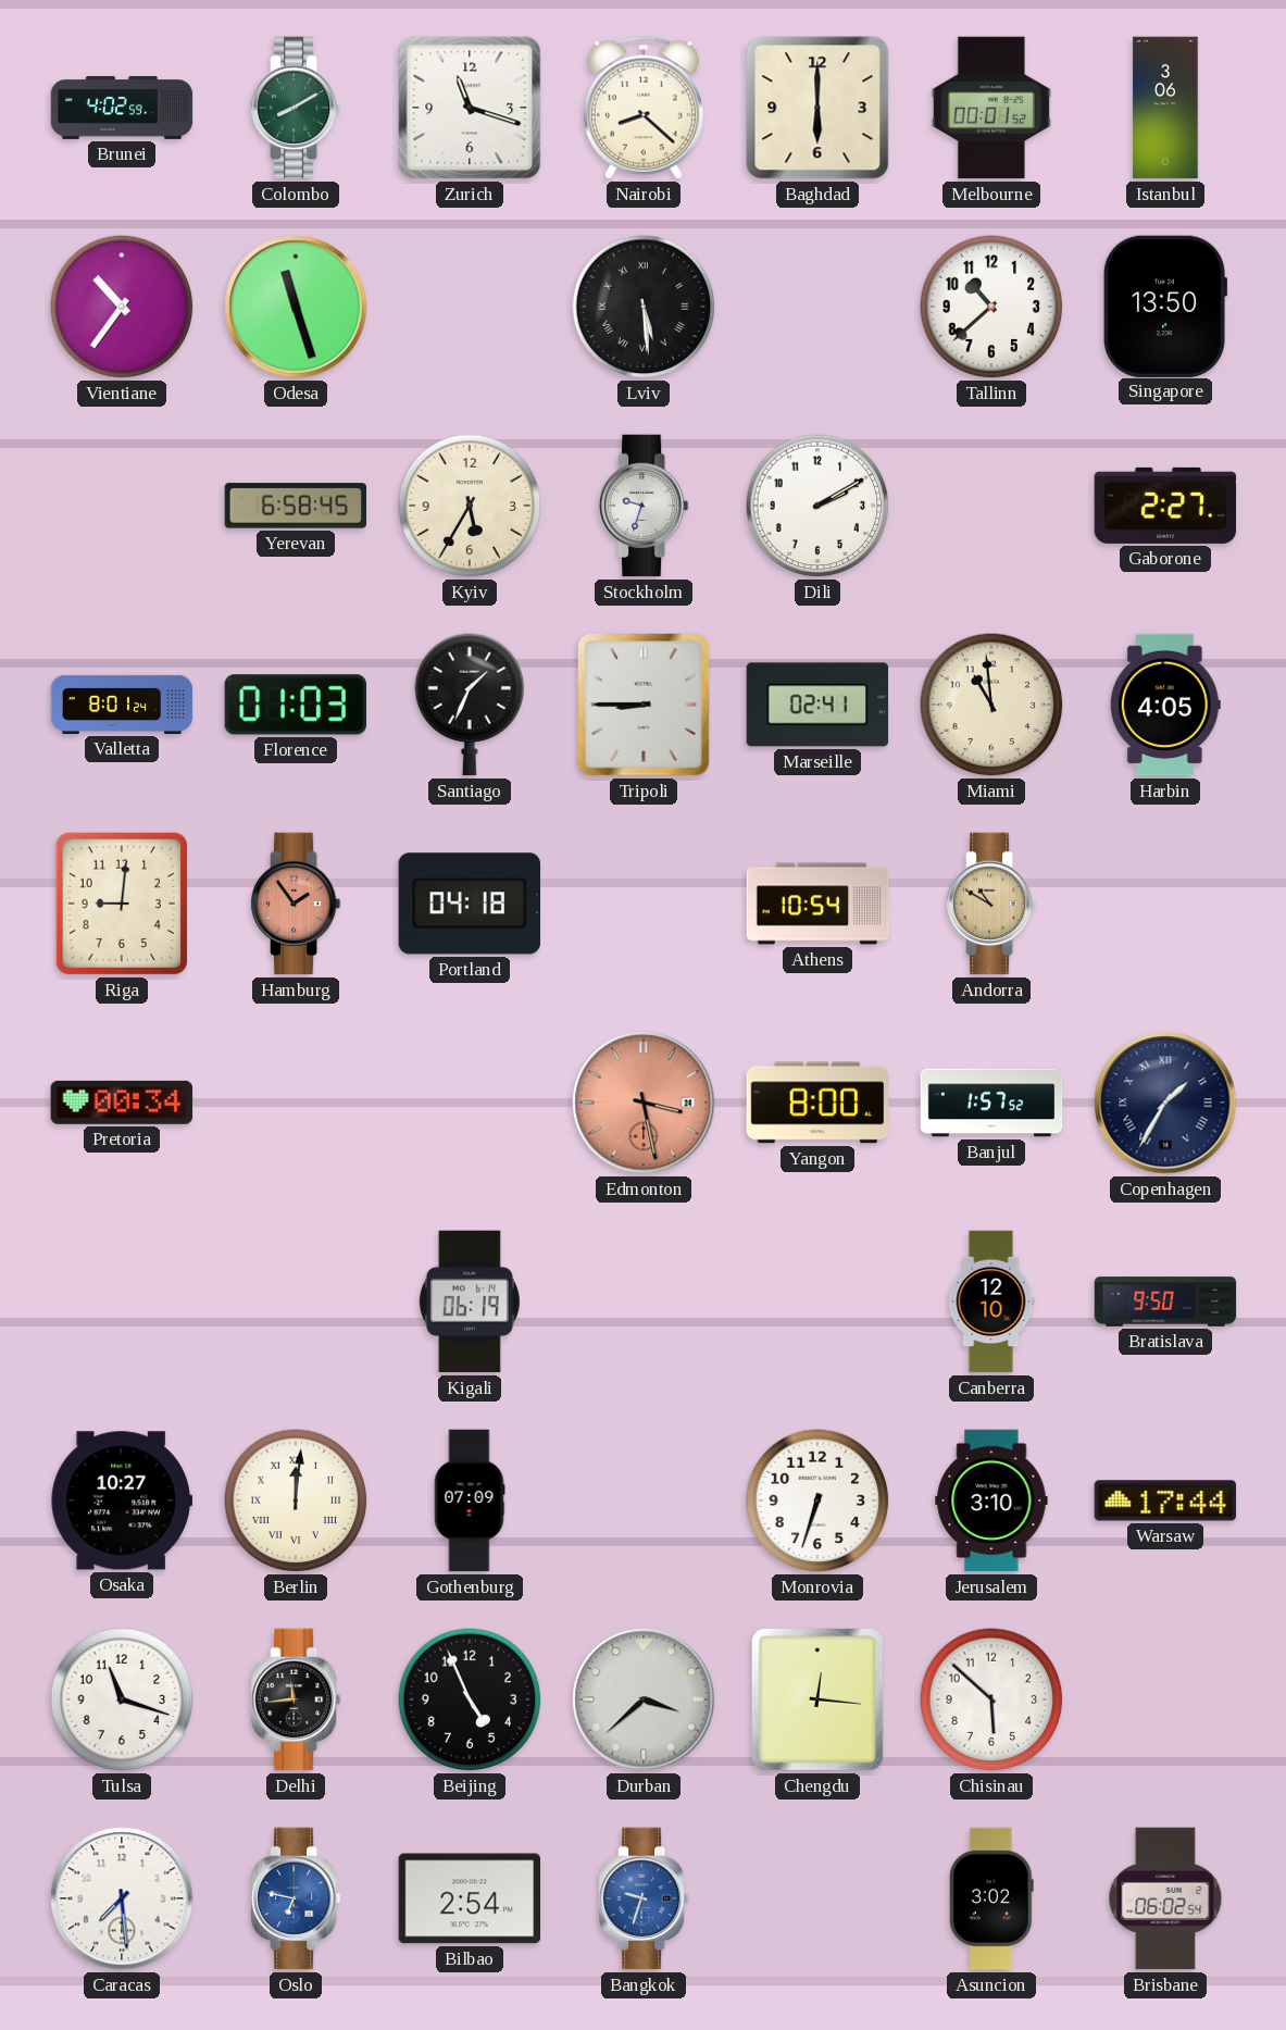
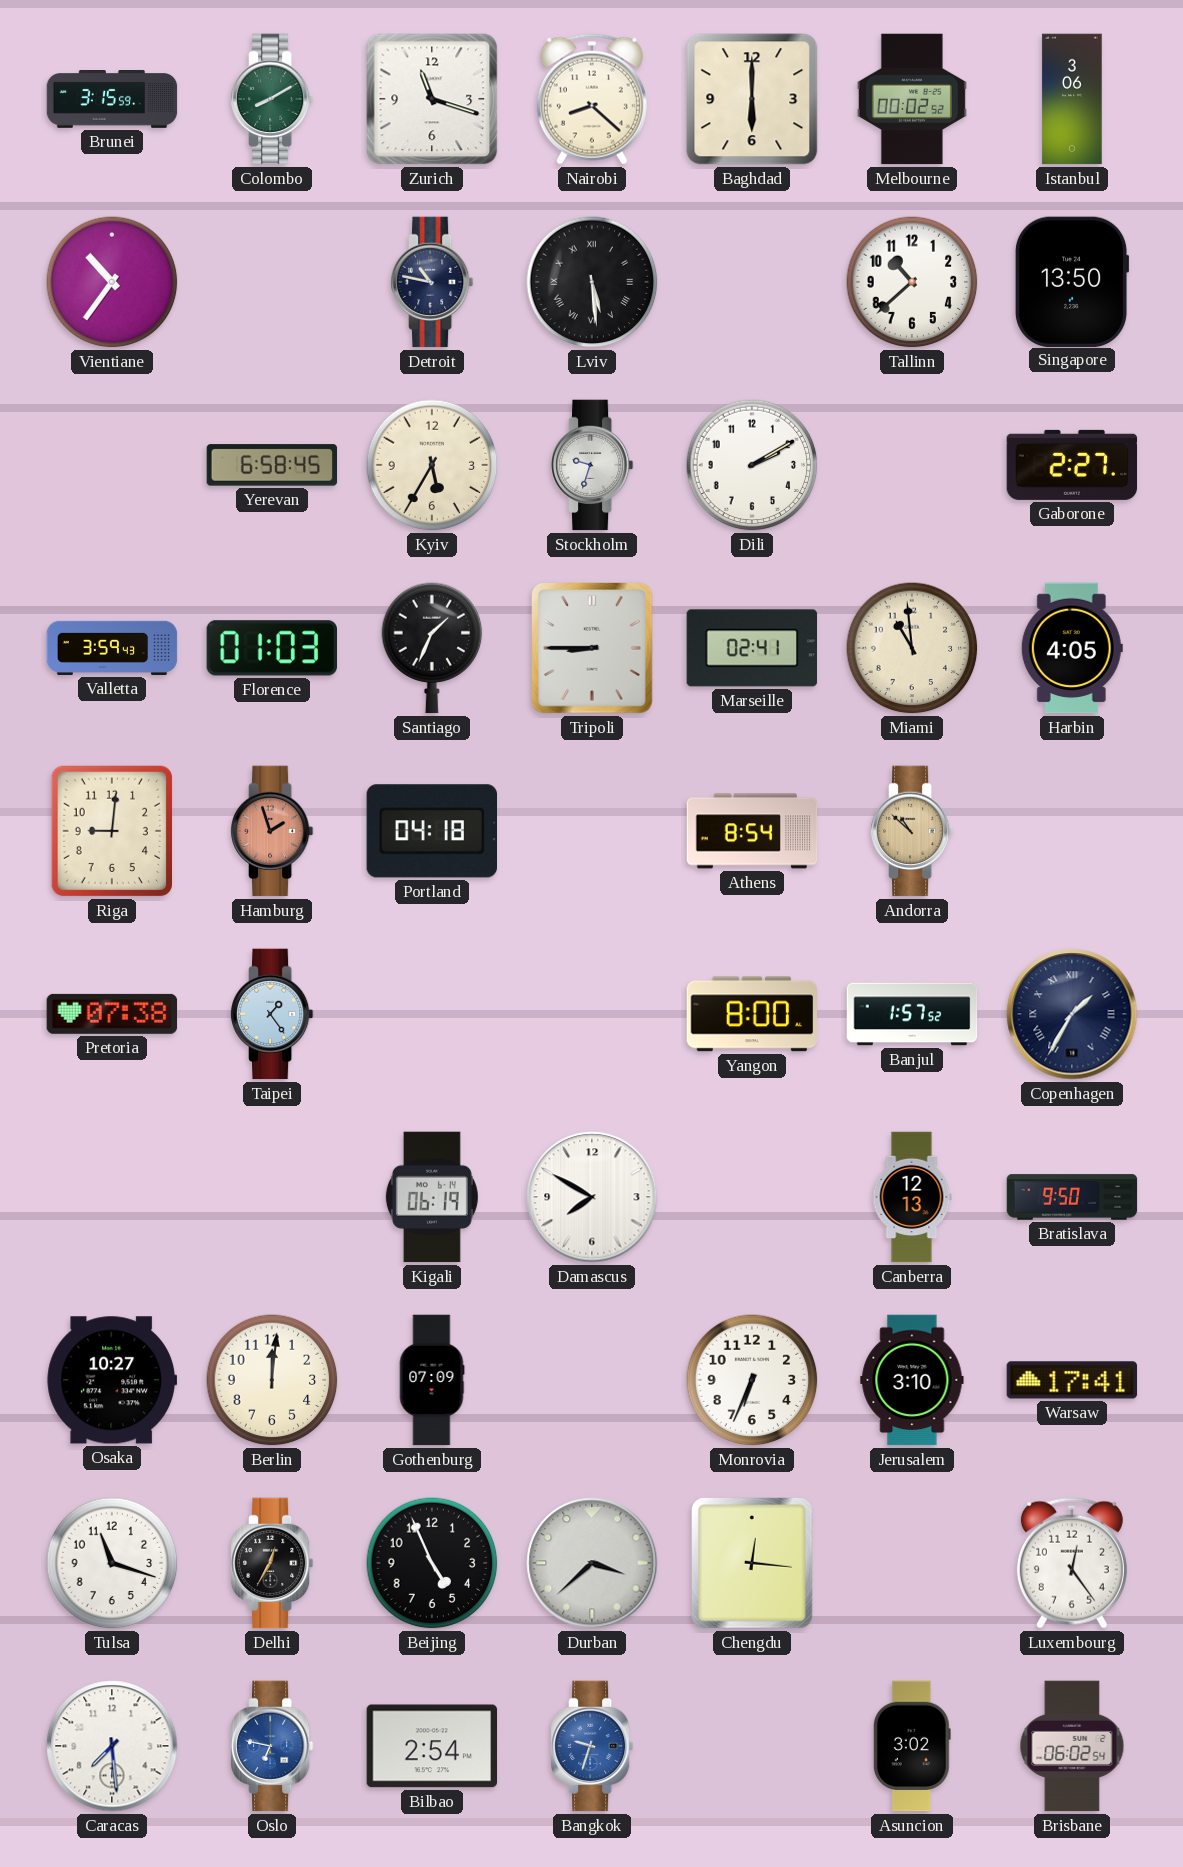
Brunei: 4:02 -> 3:15 (112, 99)
Melbourne: 00:01 -> 00:02 (912, 99)
Odesa: 11:27 -> none (296, 307)
Detroit: none -> 10:47 (432, 282)
Valletta: 8:01 -> 3:59 (112, 648)
Hamburg: 1:54 -> 1:57 (272, 831)
Athens: 10:54 -> 8:54 (752, 831)
Andorra: 10:50 -> 10:52 (912, 831)
Pretoria: 00:34 -> 07:38 (112, 1014)
Taipei: none -> 1:24 (272, 1014)
Edmonton: 3:28 -> none (644, 1103)
Damascus: none -> 7:50 (592, 1197)
Canberra: 12:10 -> 12:13 (912, 1197)
Berlin numerals: Roman -> Arabic (272, 1380)
Monrovia: 6:33 -> 6:34 (752, 1380)
Warsaw: 17:44 -> 17:41 (1072, 1380)
Delhi: 11:44 -> 12:35 (272, 1563)
Chisinau: 5:52 -> none (991, 1699)
Luxembourg: none -> 12:24 (1072, 1563)
